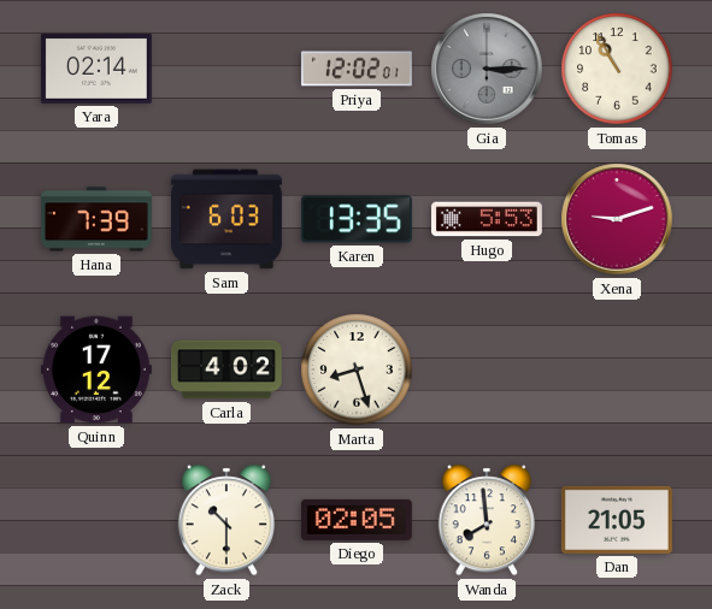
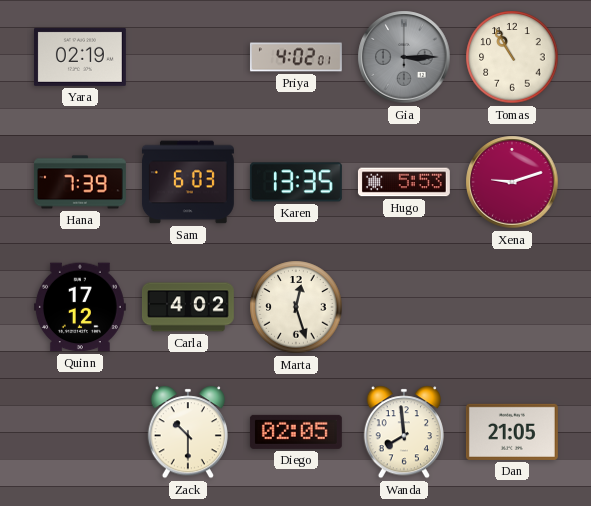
Yara: 02:14 -> 02:19 (80, 57)
Priya: 12:02 -> 4:02 (296, 57)
Marta: 8:27 -> 12:27 (296, 307)
